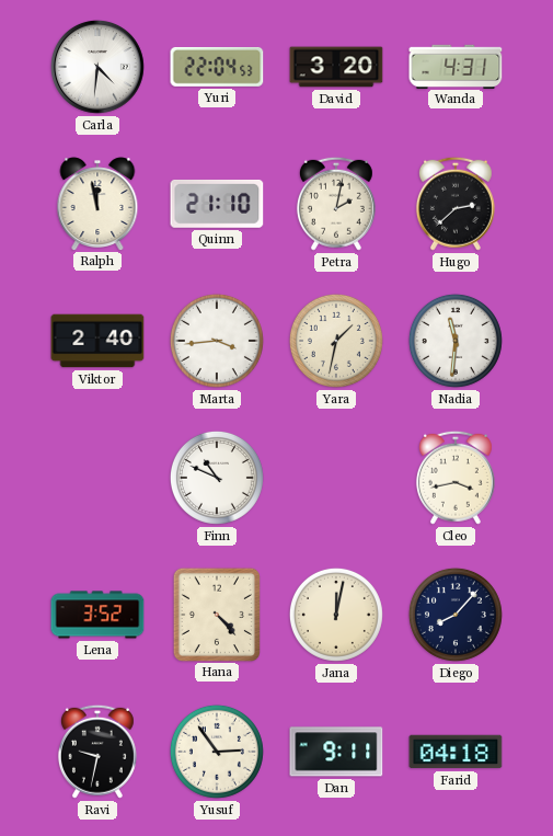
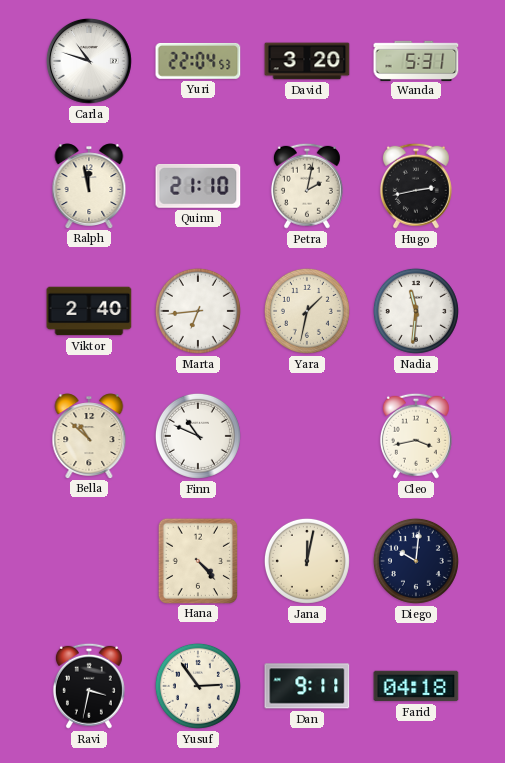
Carla: 4:31 -> 10:48 (89, 61)
Wanda: 4:31 -> 5:31 (416, 60)
Hugo: 2:38 -> 2:43 (416, 186)
Marta: 3:44 -> 6:44 (198, 311)
Bella: none -> 10:52 (89, 436)
Lena: 3:52 -> none (97, 615)
Diego: 8:07 -> 10:01 (416, 561)
Ravi: 9:32 -> 3:32 (89, 686)
